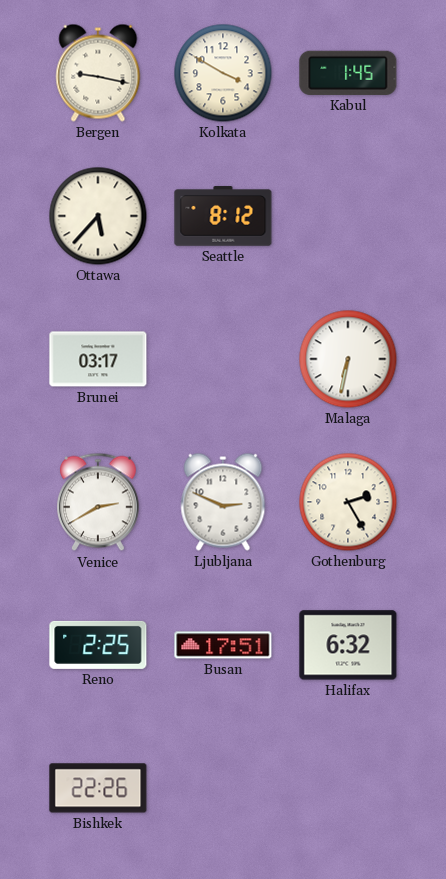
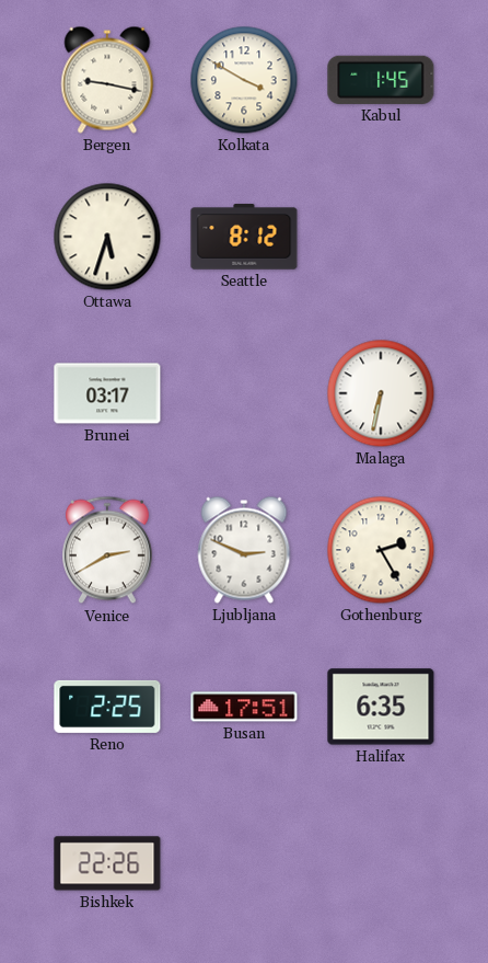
Ottawa: 5:37 -> 5:33 (107, 237)
Halifax: 6:32 -> 6:35 (381, 707)
